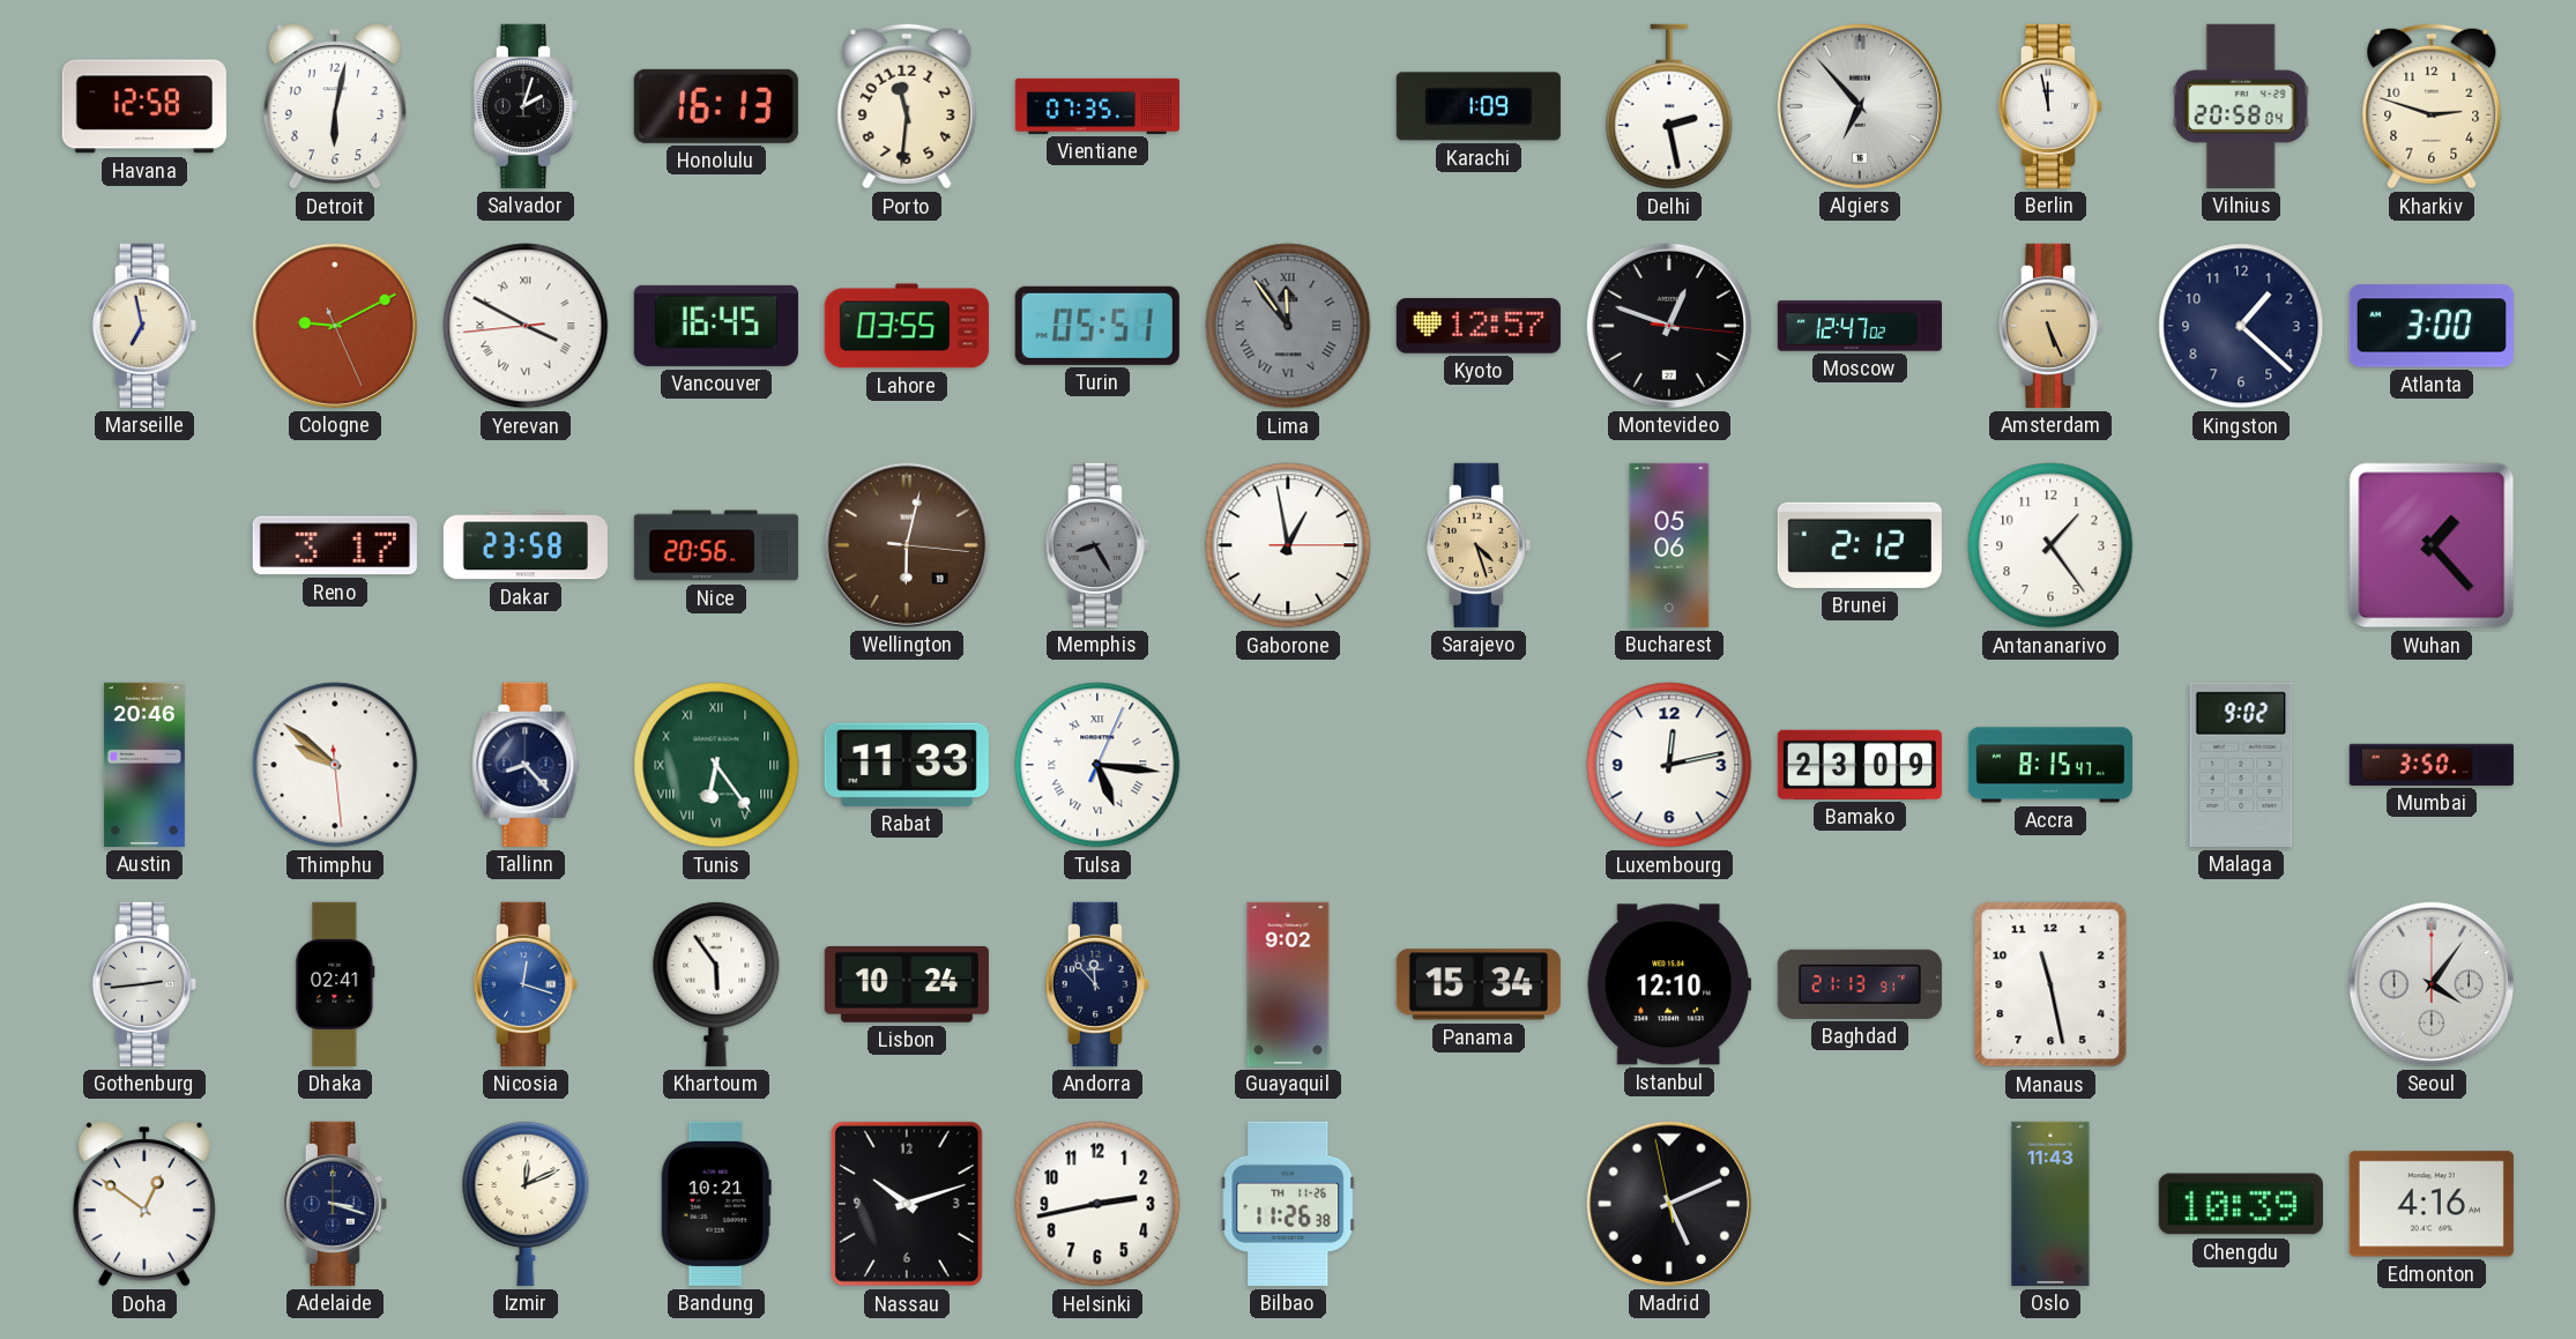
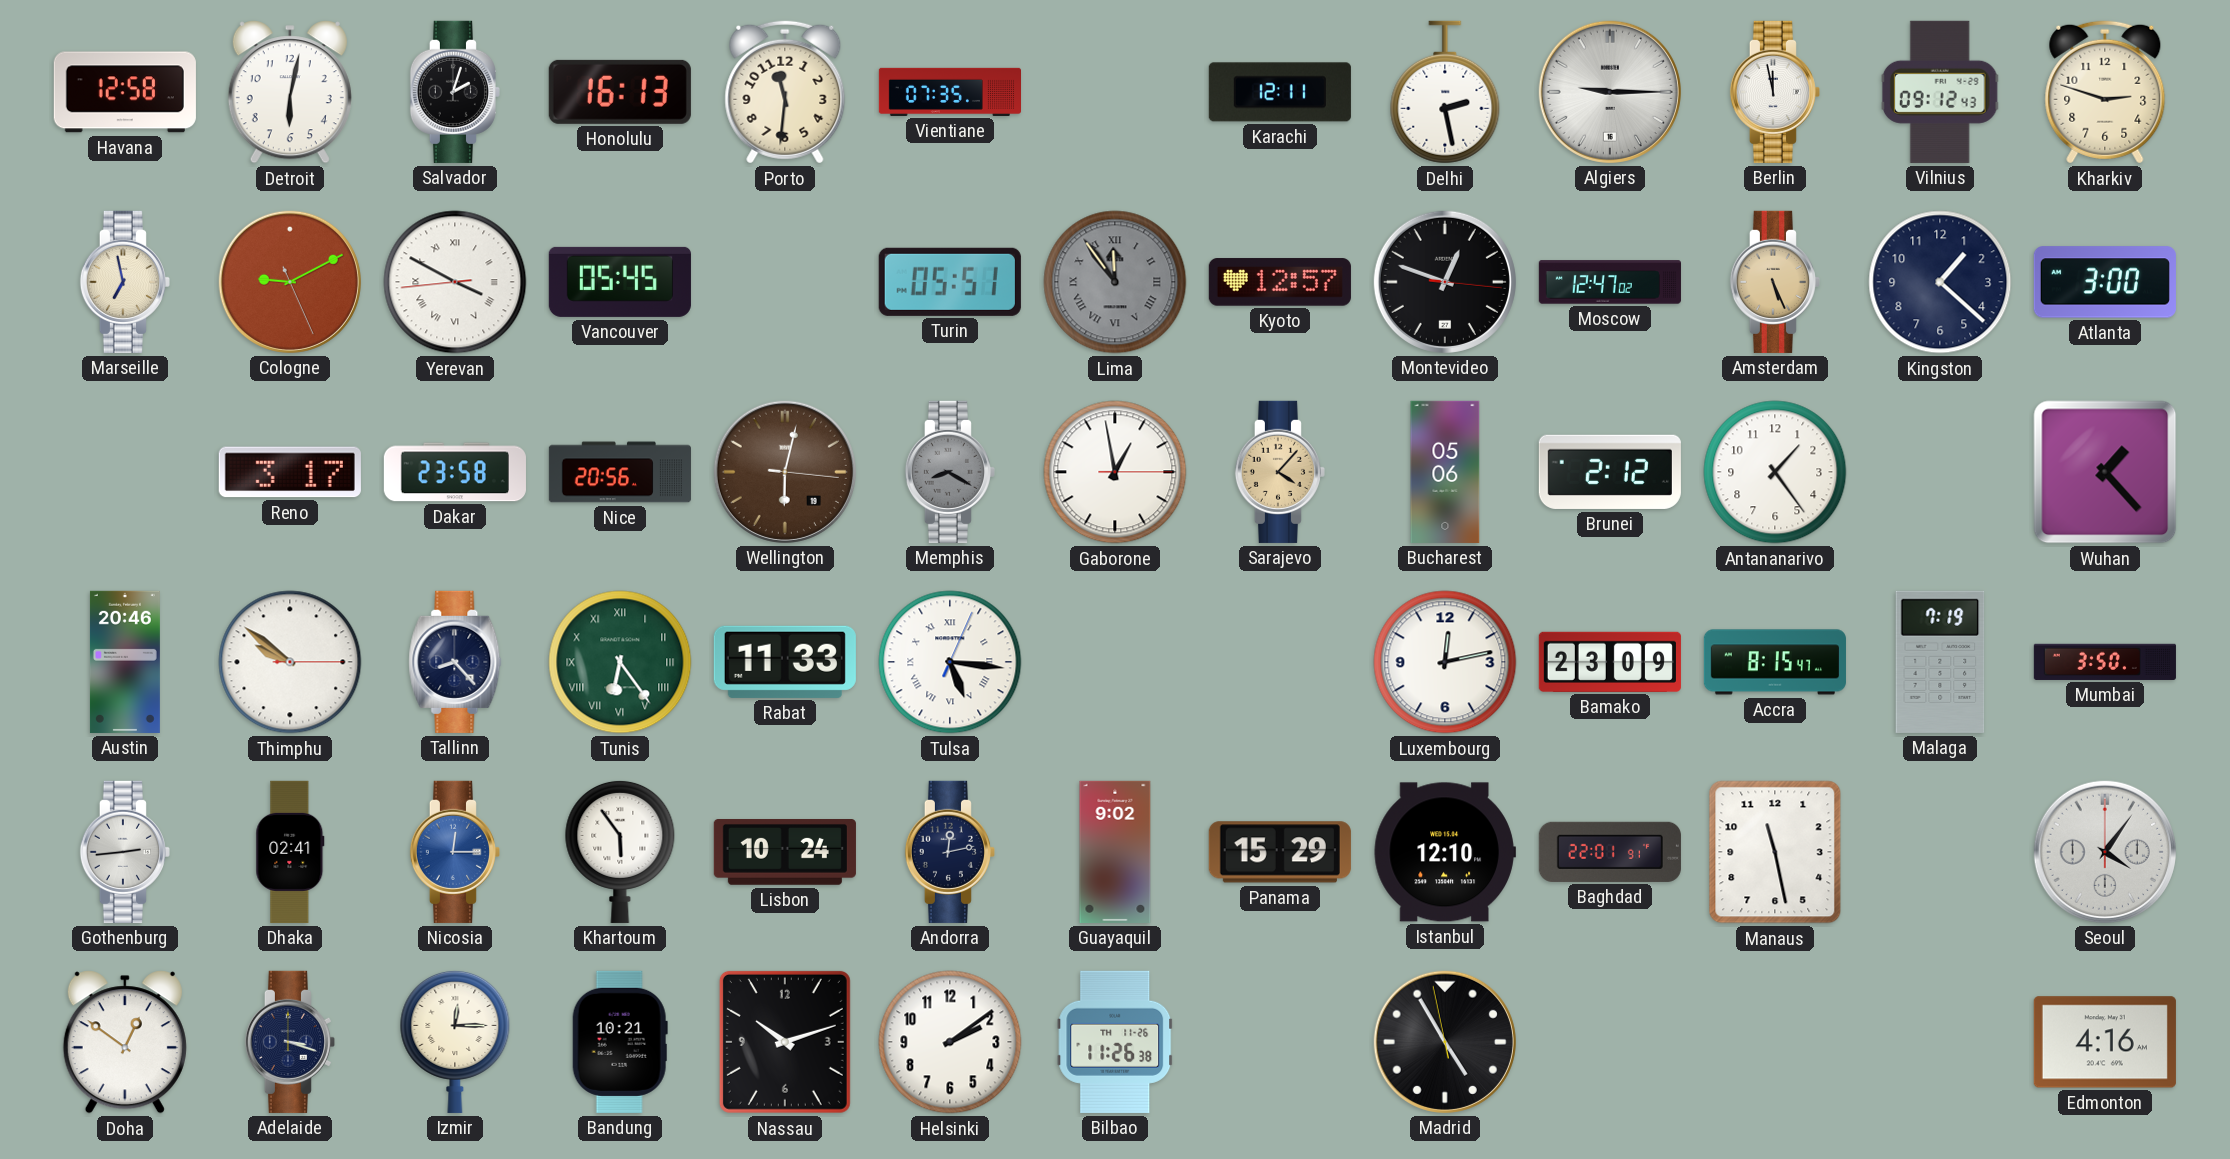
Karachi: 1:09 -> 12:11 (1280, 92)
Algiers: 6:53 -> 9:15 (1610, 92)
Vilnius: 20:58 -> 09:12 (1940, 92)
Vancouver: 16:45 -> 05:45 (620, 282)
Lahore: 03:55 -> none (907, 326)
Memphis: 8:25 -> 8:20 (950, 472)
Sarajevo: 4:27 -> 4:07 (1280, 472)
Thimphu: 9:51:29 -> 9:51:15 (290, 662)
Malaga: 9:02 -> 7:19 (1940, 662)
Nicosia: 12:18 -> 12:15 (455, 852)
Andorra: 11:53 -> 12:13 (950, 852)
Panama: 15:34 -> 15:29 (1280, 852)
Baghdad: 21:13 -> 22:01 (1610, 852)
Izmir: 12:11 -> 12:15 (455, 1041)
Helsinki: 2:43 -> 2:09 (950, 1042)
Madrid: 5:10 -> 4:54 (1445, 1042)
Oslo: 11:43 -> none (2050, 1204)
Chengdu: 10:39 -> none (2241, 1204)
